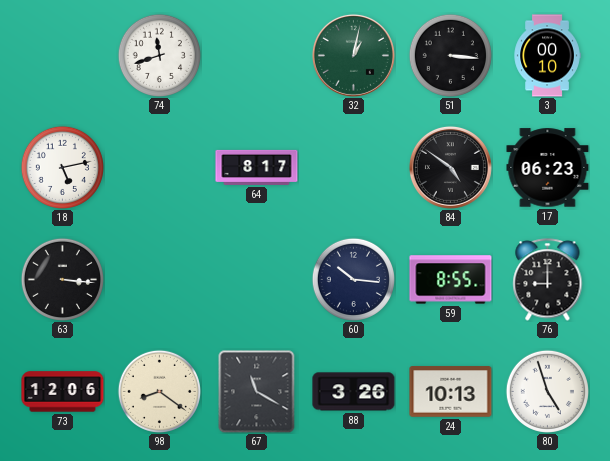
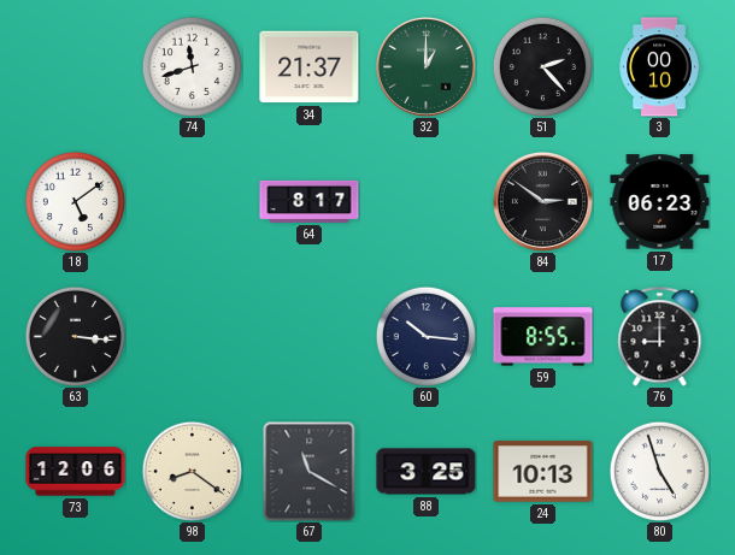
34: none -> 21:37 (310, 67)
32: 1:02 -> 1:00 (425, 66)
51: 3:16 -> 2:23 (542, 66)
18: 5:13 -> 5:09 (75, 201)
84: 4:51 -> 2:51 (542, 201)
88: 3:26 -> 3:25 (427, 472)
